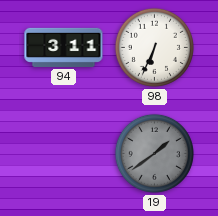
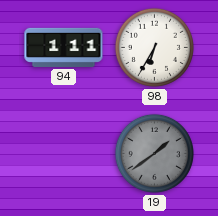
94: 3:11 -> 1:11 (64, 47)
98: 6:34 -> 6:35 (154, 47)
